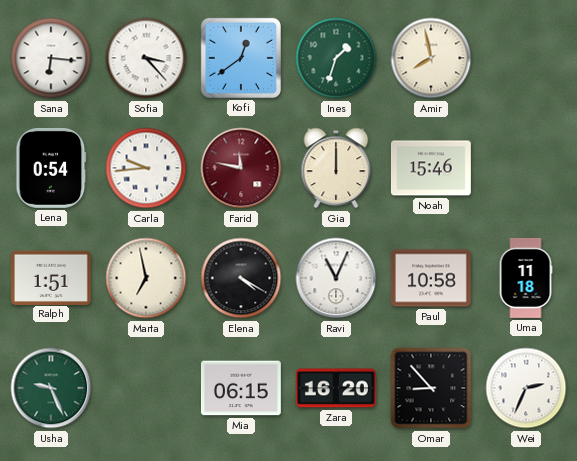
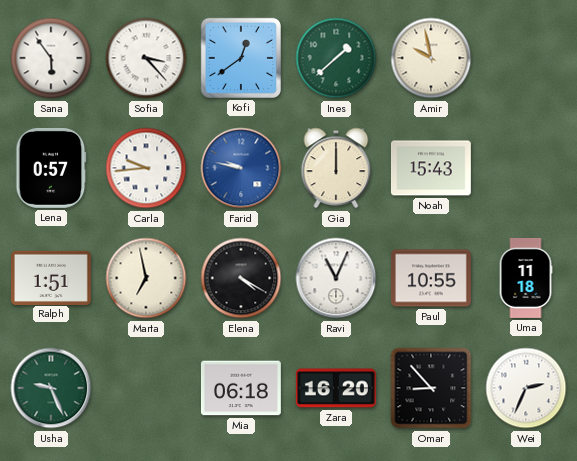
Sana: 6:16 -> 5:54 (51, 58)
Ines: 1:33 -> 1:38 (336, 58)
Amir: 7:58 -> 9:58 (431, 58)
Lena: 0:54 -> 0:57 (51, 168)
Farid: 11:47 -> 9:47 (241, 168)
Farid dial: burgundy -> blue (241, 168)
Noah: 15:46 -> 15:43 (431, 168)
Paul: 10:58 -> 10:55 (431, 278)
Mia: 06:15 -> 06:18 (241, 388)
